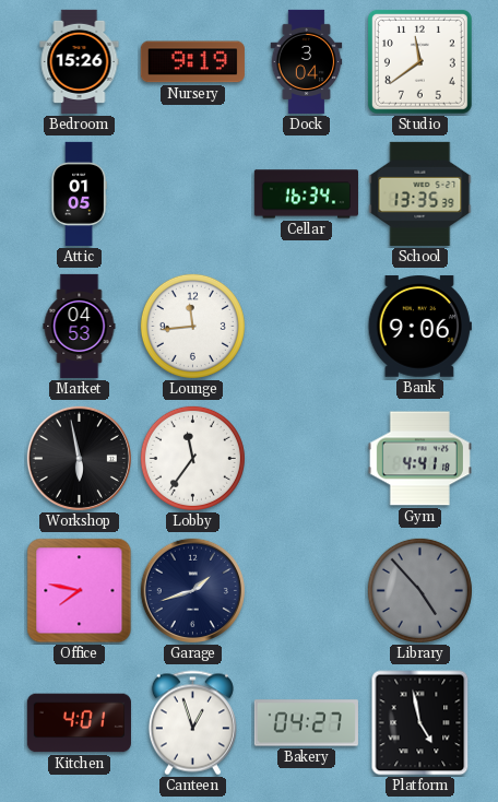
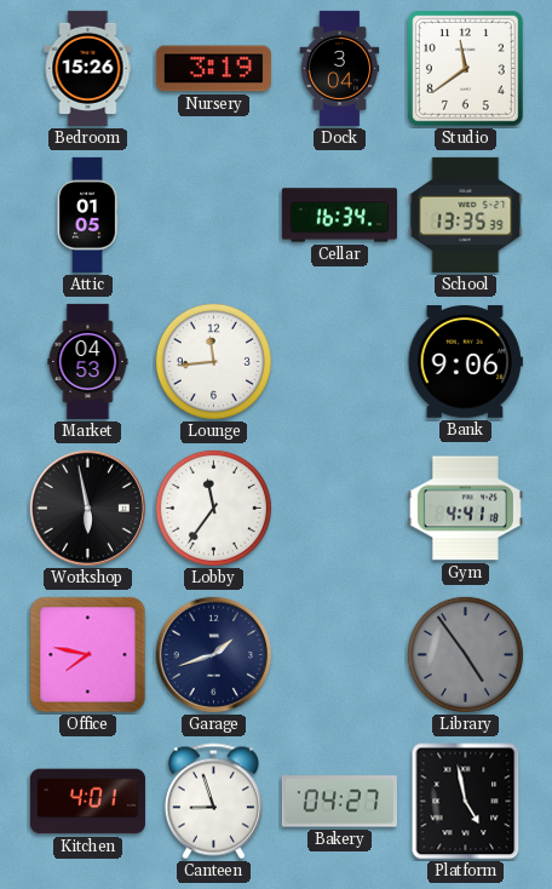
Nursery: 9:19 -> 3:19 (213, 69)
Library: 4:53 -> 4:54 (465, 654)
Canteen: 12:57 -> 8:57 (213, 802)
